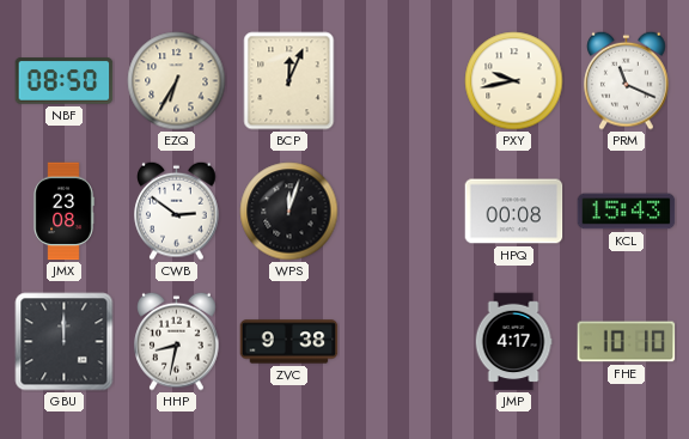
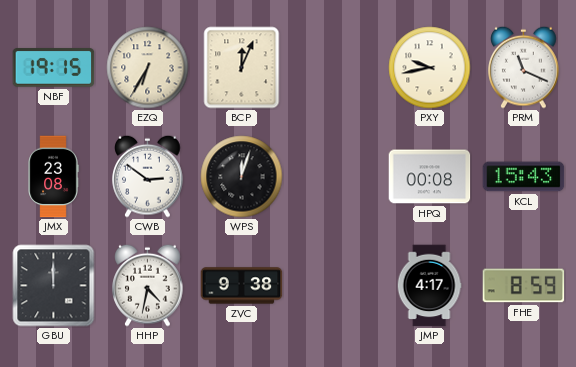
NBF: 08:50 -> 19:15 (54, 68)
HHP: 8:32 -> 4:32 (148, 285)
FHE: 10:10 -> 8:59 (524, 286)
